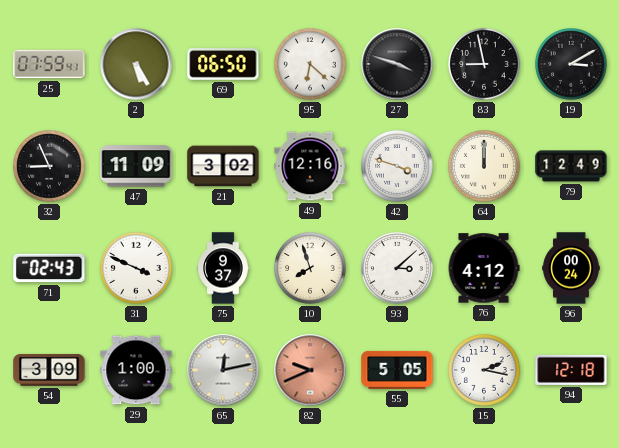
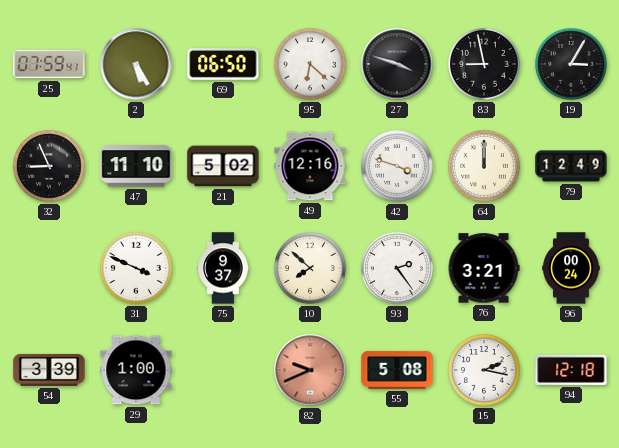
19: 3:10 -> 3:05 (572, 65)
47: 11:09 -> 11:10 (136, 166)
21: 3:02 -> 5:02 (223, 166)
71: 02:43 -> none (49, 268)
10: 7:57 -> 7:52 (311, 269)
93: 3:08 -> 2:24 (398, 269)
76: 4:12 -> 3:21 (484, 268)
54: 3:09 -> 3:39 (49, 370)
65: 12:13 -> none (223, 370)
55: 5:05 -> 5:08 (397, 370)
